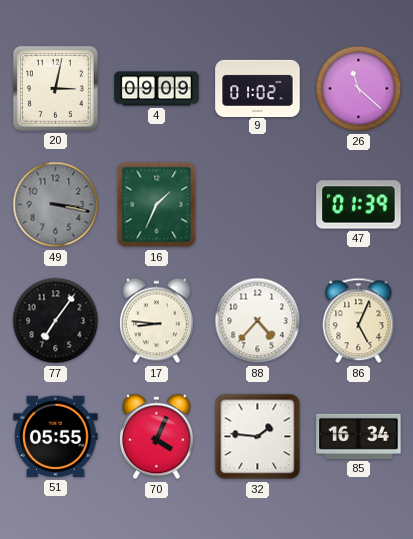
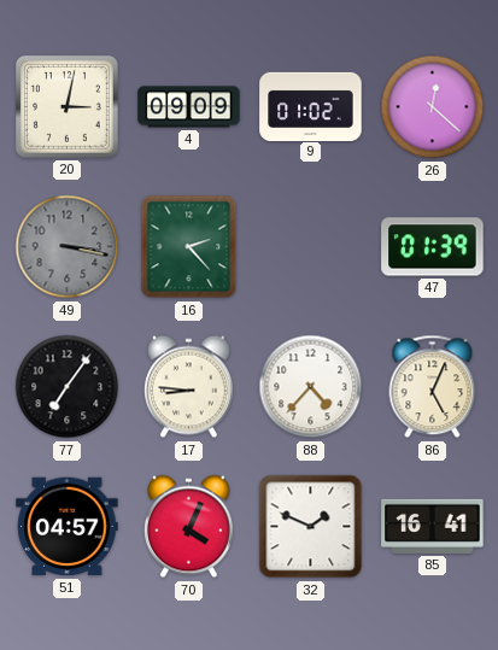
26: 11:22 -> 12:22 (433, 107)
16: 1:34 -> 2:23 (189, 247)
51: 05:55 -> 04:57 (68, 527)
32: 1:46 -> 1:49 (311, 527)
85: 16:34 -> 16:41 (433, 526)
